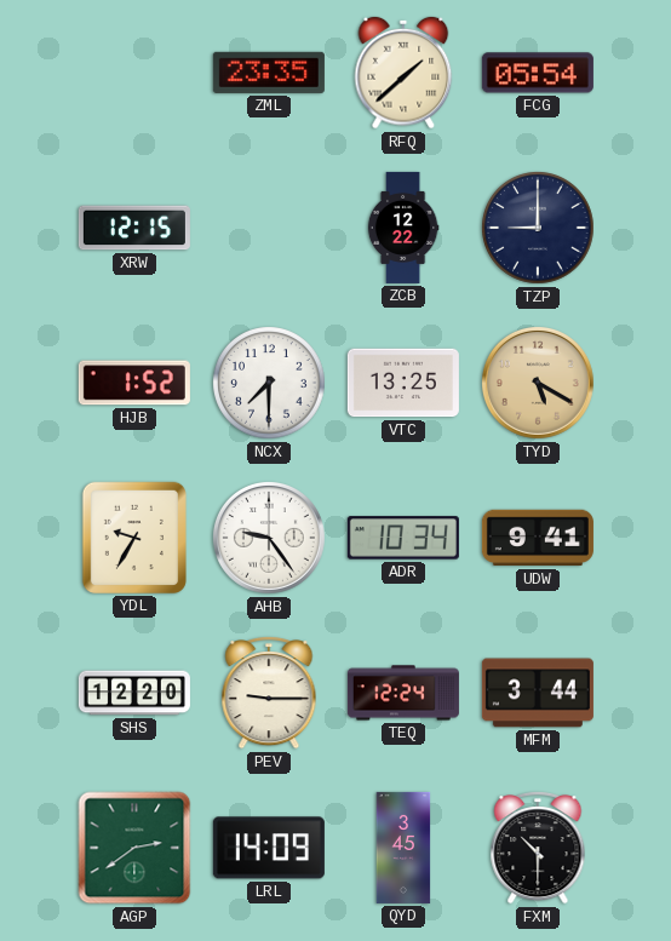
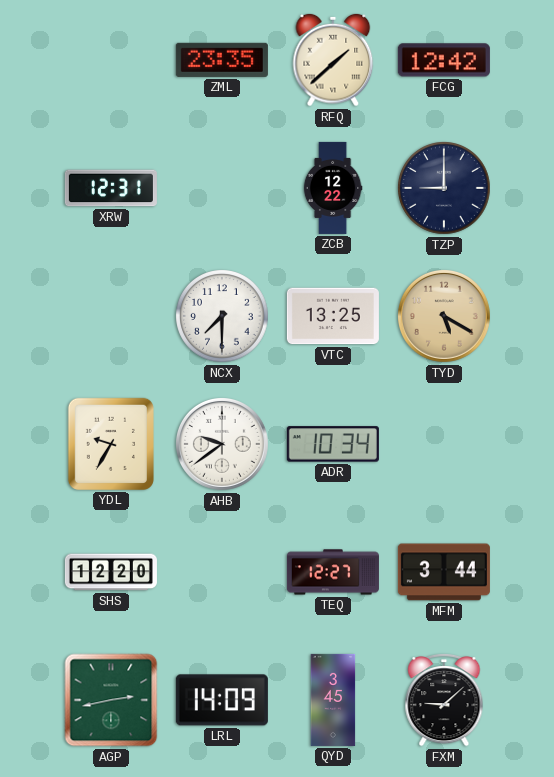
FCG: 05:54 -> 12:42 (444, 60)
XRW: 12:15 -> 12:31 (111, 188)
HJB: 1:52 -> none (134, 383)
AHB: 9:24 -> 9:39 (222, 444)
UDW: 9:41 -> none (538, 538)
PEV: 9:15 -> none (269, 694)
TEQ: 12:24 -> 12:27 (333, 572)
AGP: 2:39 -> 2:43 (111, 700)
FXM: 10:30 -> 9:08 (444, 701)
